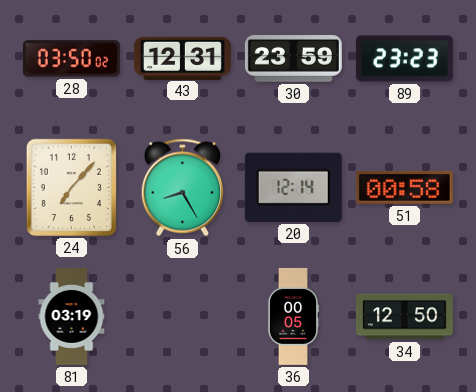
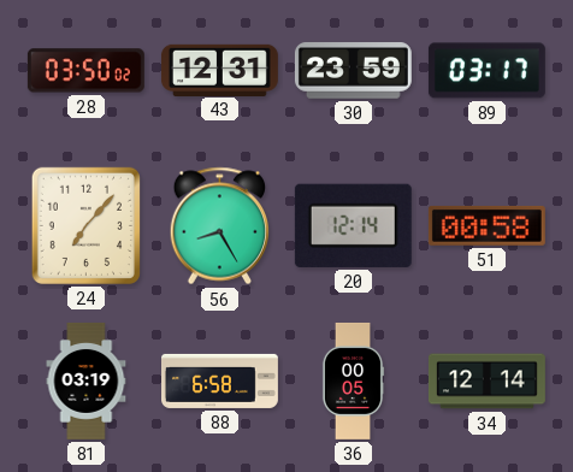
89: 23:23 -> 03:17 (486, 71)
88: none -> 6:58 (220, 380)
34: 12:50 -> 12:14 (486, 382)
